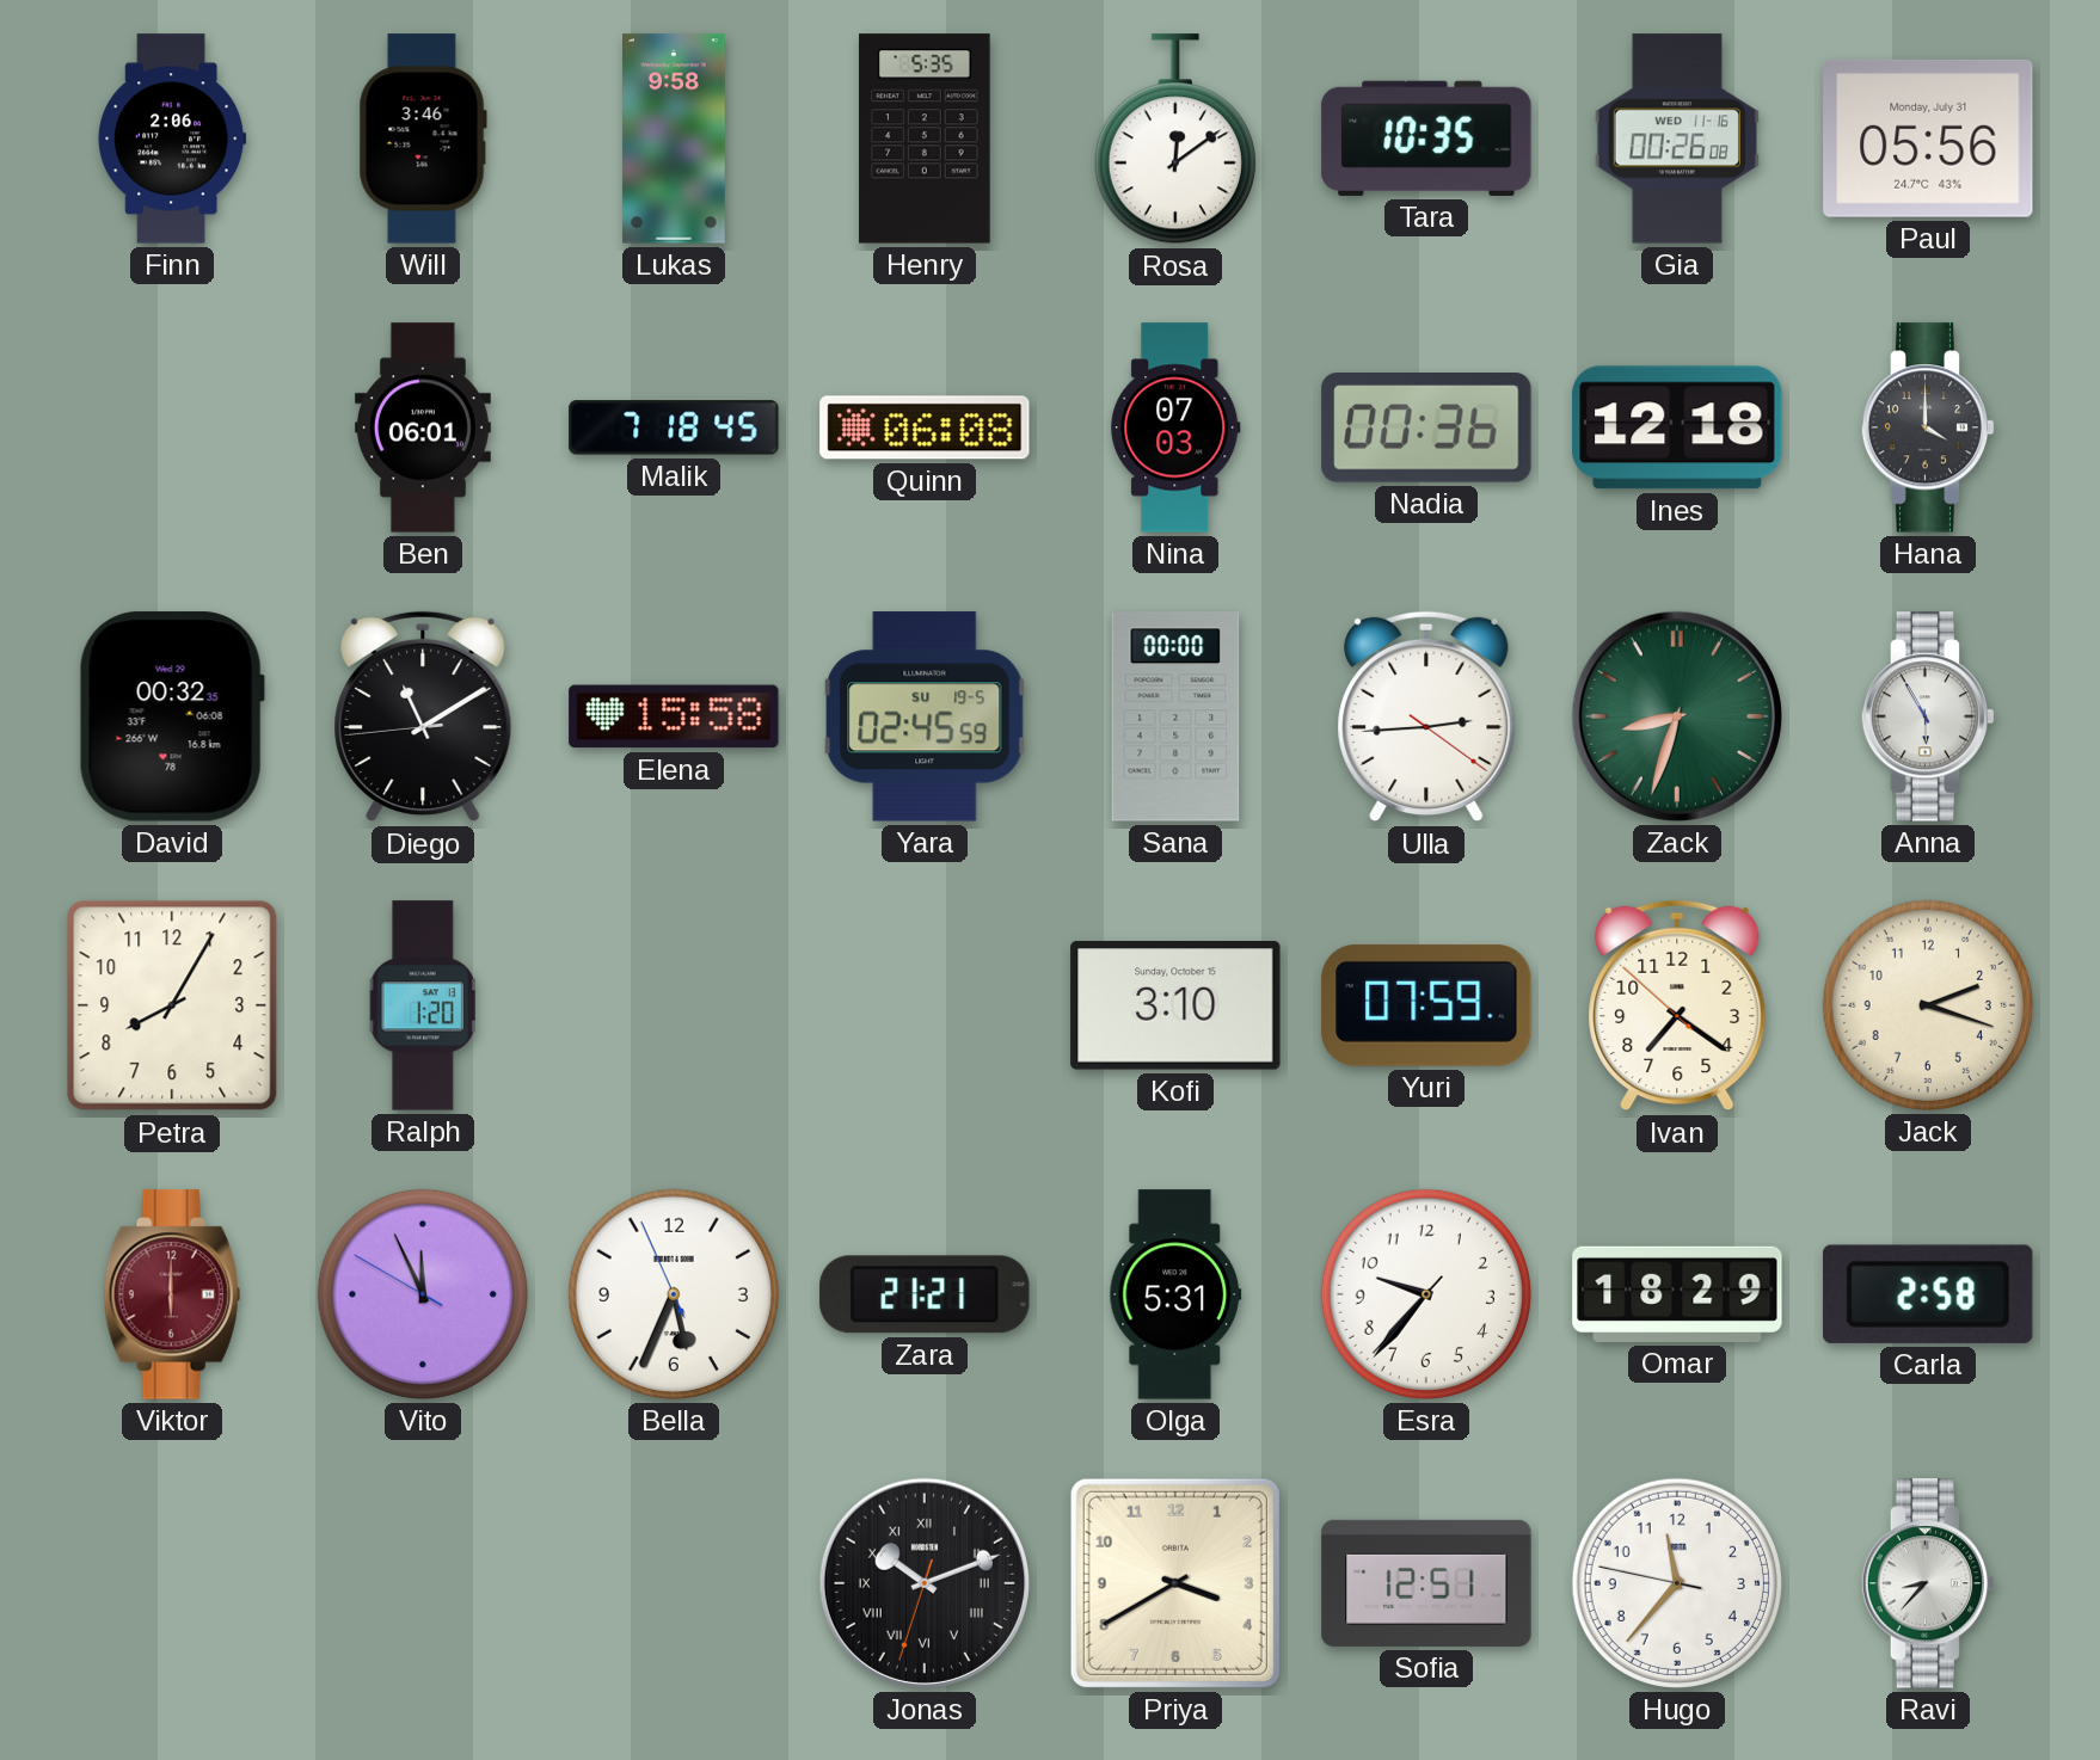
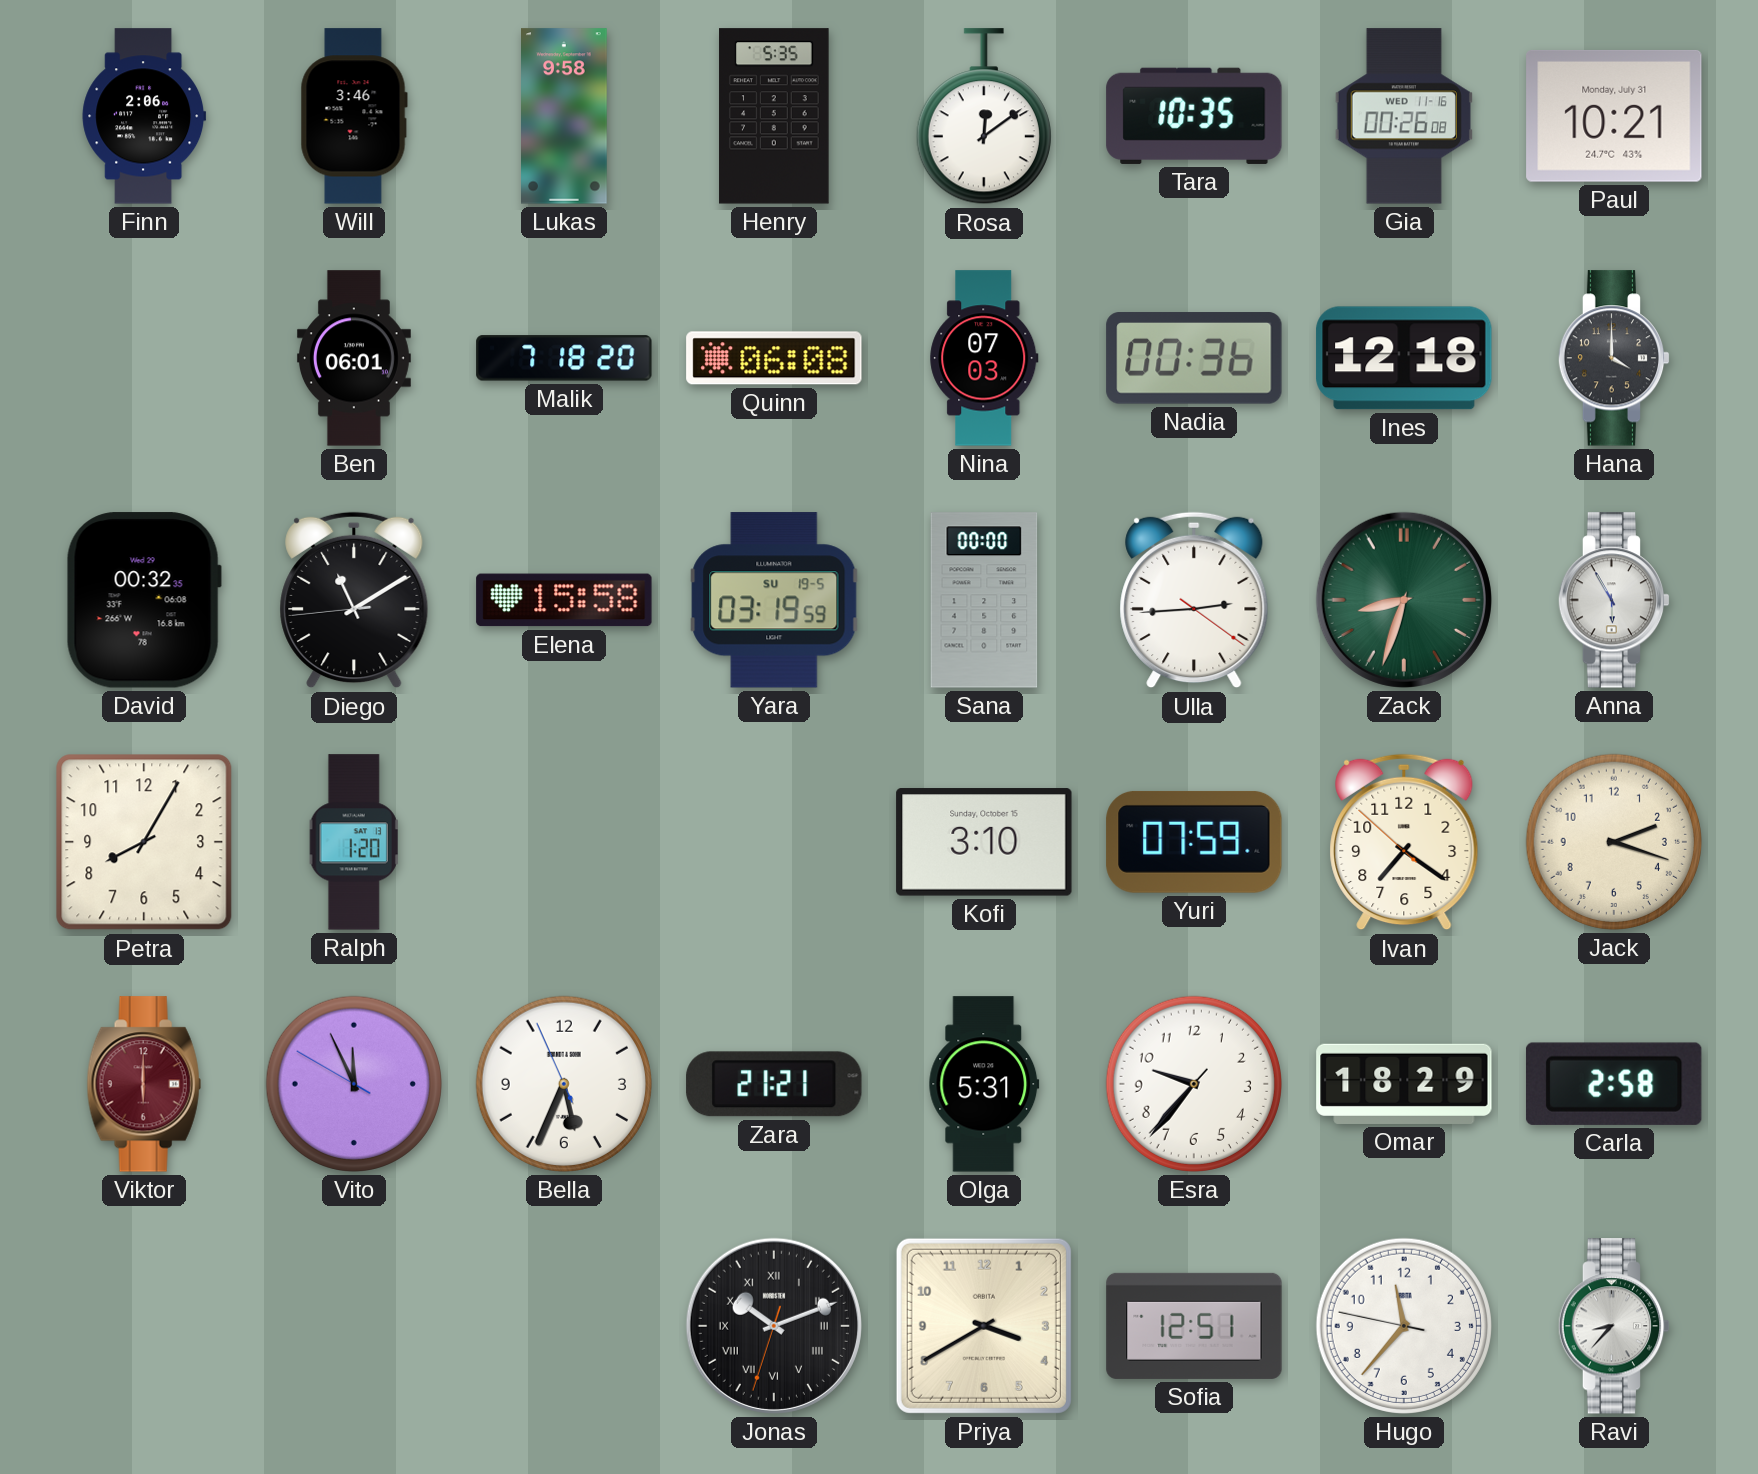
Paul: 05:56 -> 10:21 (1614, 116)
Malik: 7:18:45 -> 7:18:20 (564, 358)
Yara: 02:45 -> 03:19 (774, 600)
